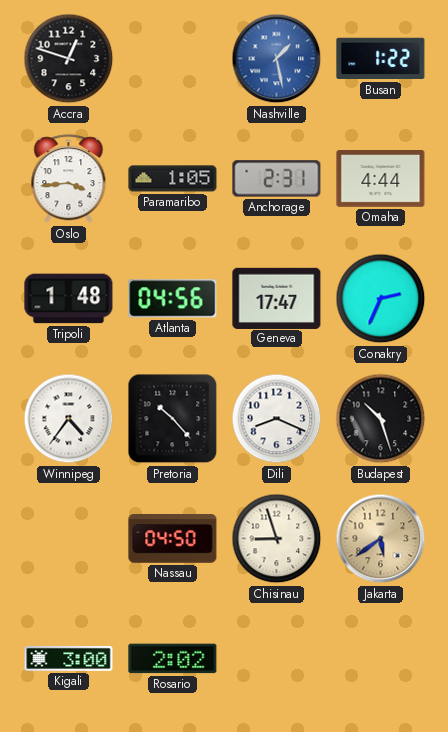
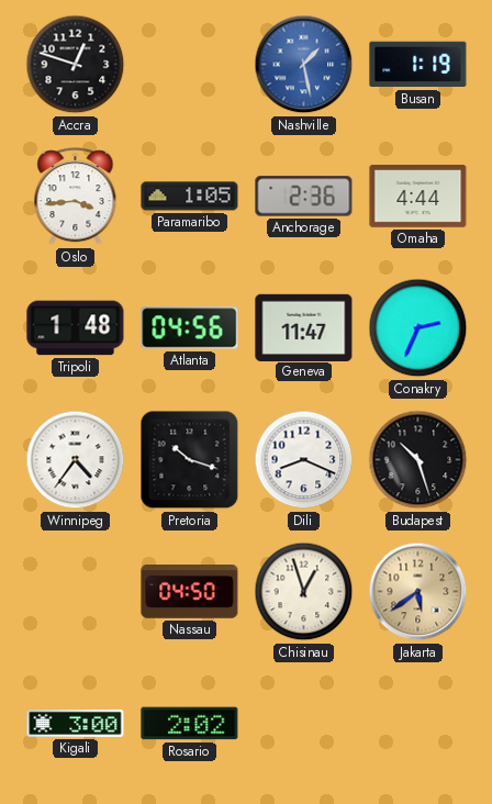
Busan: 1:22 -> 1:19 (418, 65)
Anchorage: 2:31 -> 2:36 (304, 197)
Geneva: 17:47 -> 11:47 (304, 327)
Pretoria: 10:23 -> 10:18 (190, 460)
Chisinau: 8:57 -> 12:57 (304, 592)
